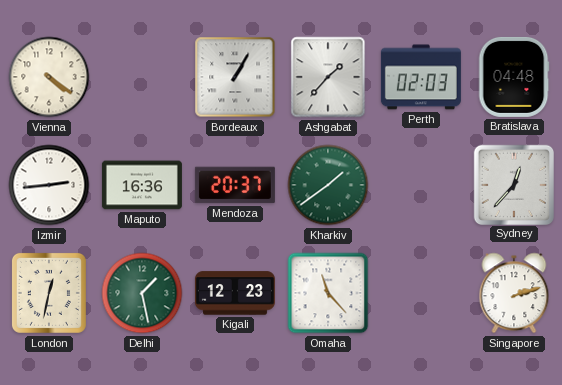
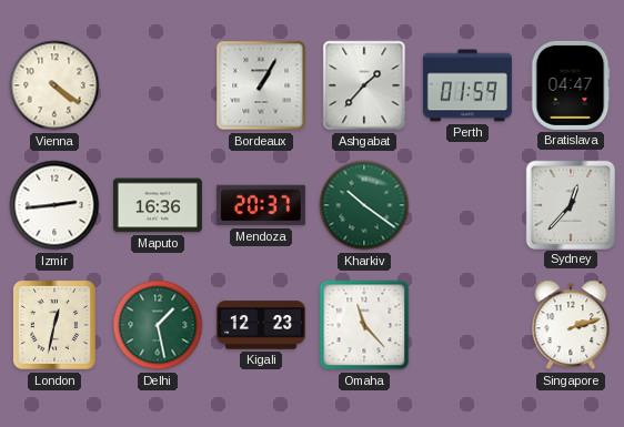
Perth: 02:03 -> 01:59 (467, 85)
Bratislava: 04:48 -> 04:47 (571, 85)
Kharkiv: 1:39 -> 10:21 (364, 205)
